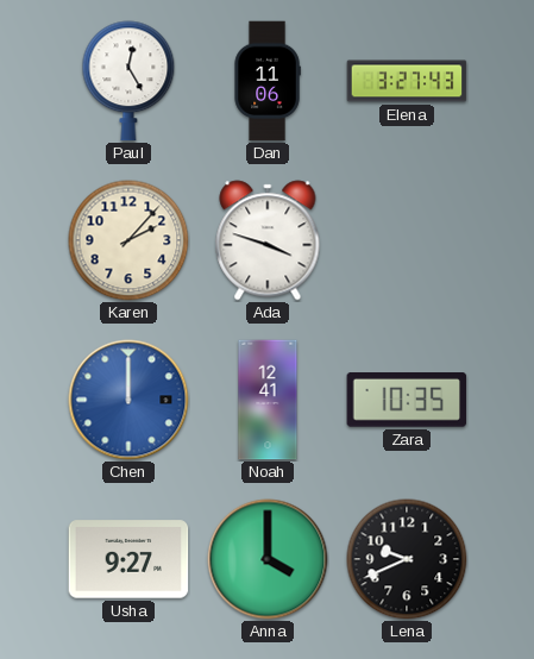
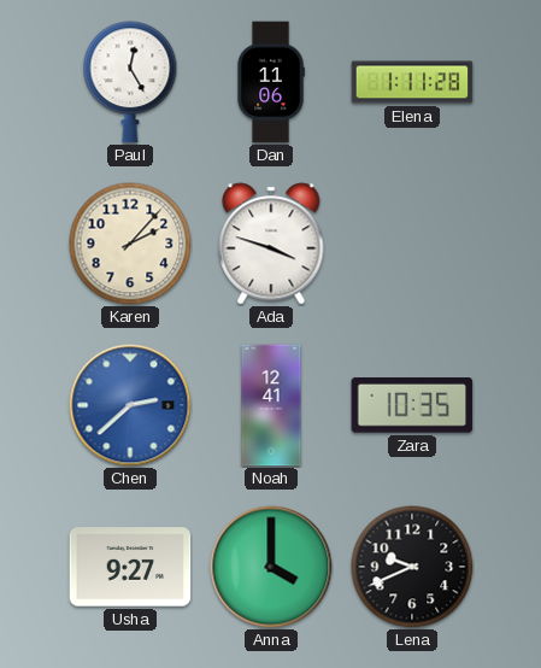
Elena: 3:27 -> 1:11 (412, 82)
Chen: 12:00 -> 2:38 (130, 405)
